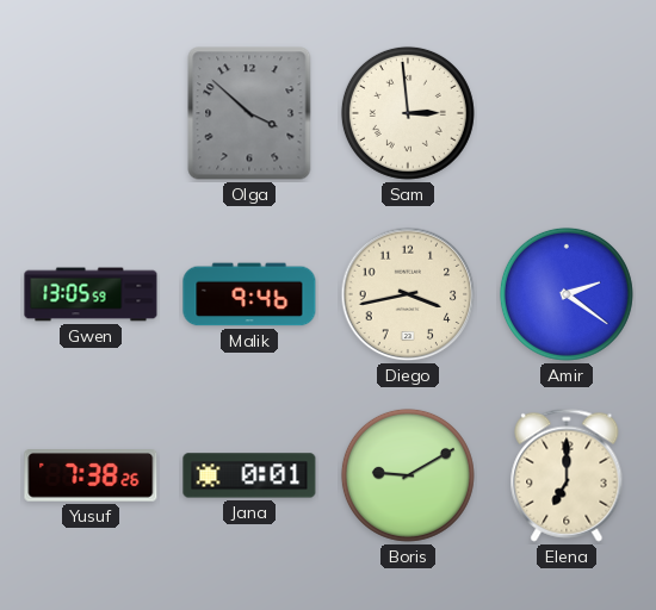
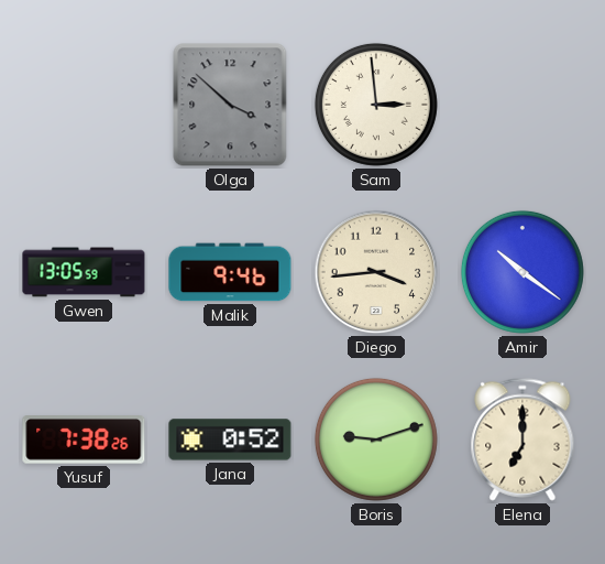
Diego: 3:43 -> 3:44 (376, 272)
Amir: 2:21 -> 10:21 (522, 272)
Jana: 0:01 -> 0:52 (230, 440)
Boris: 9:10 -> 9:12 (376, 440)
